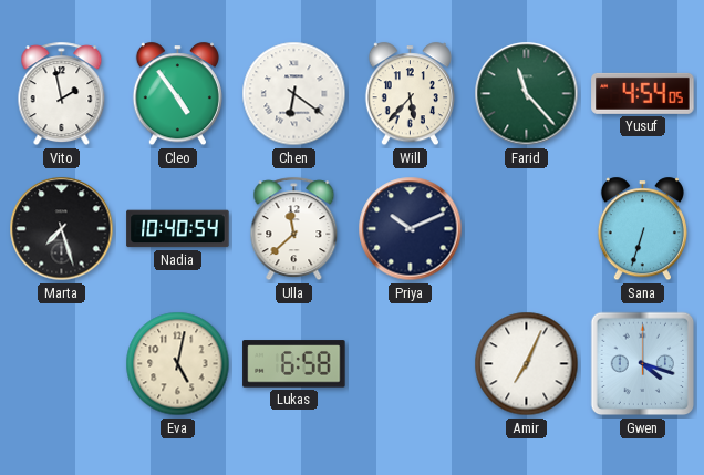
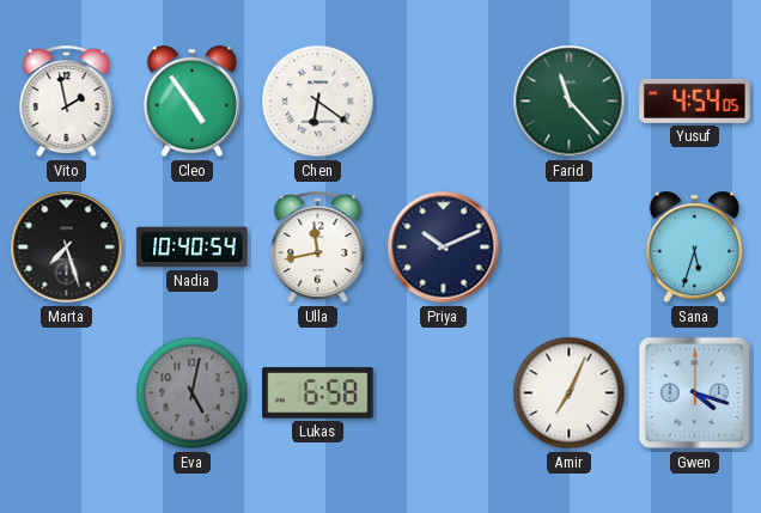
Will: 5:37 -> none (410, 94)
Ulla: 11:38 -> 11:43 (318, 248)
Sana: 6:33 -> 5:33 (694, 248)
Eva dial: cream -> grey (193, 393)
